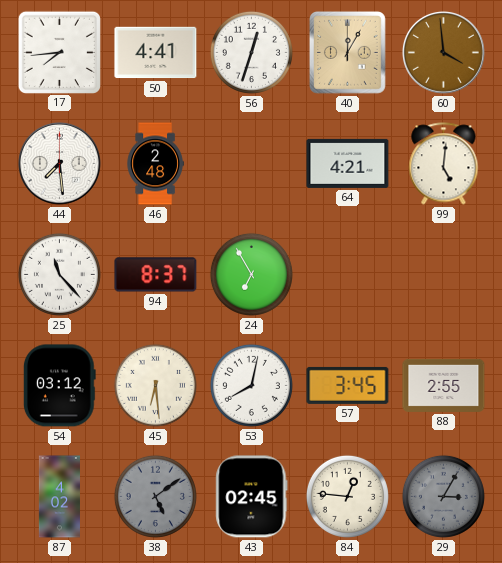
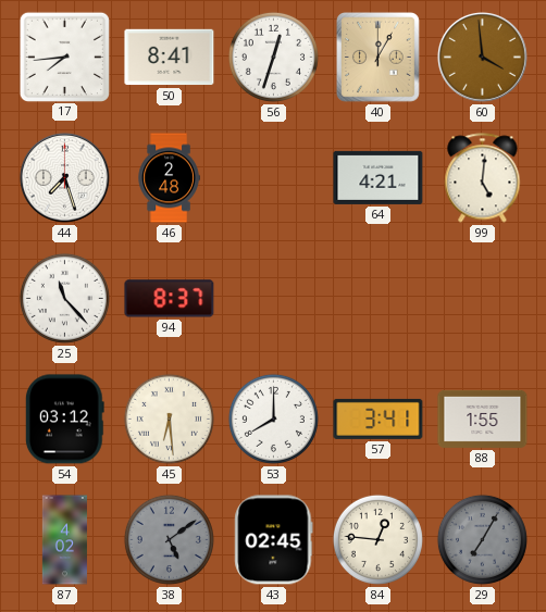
50: 4:41 -> 8:41 (170, 58)
44: 7:29 -> 7:27 (64, 177)
24: 6:55 -> none (251, 274)
53: 8:02 -> 8:00 (273, 419)
57: 3:45 -> 3:41 (379, 419)
88: 2:55 -> 1:55 (483, 419)
29: 3:05 -> 7:05 (482, 539)
